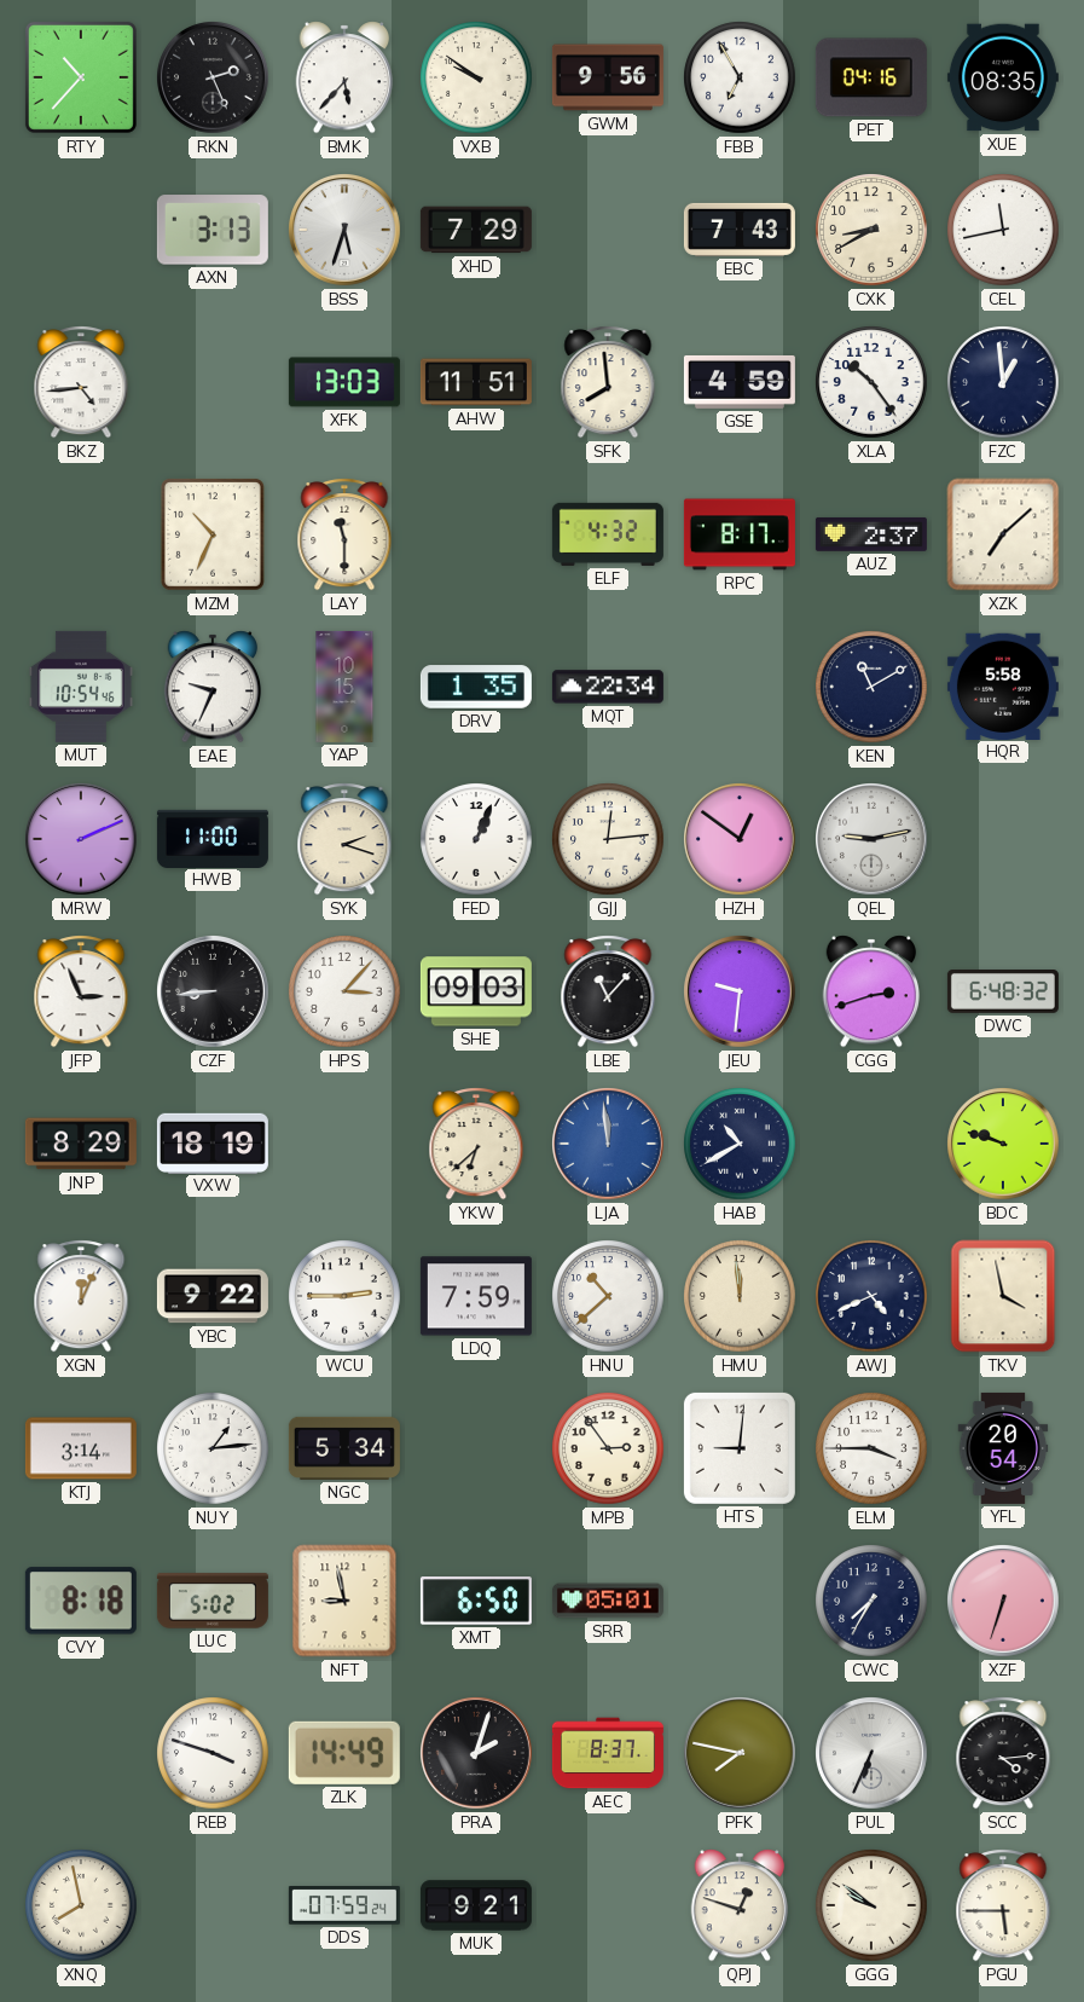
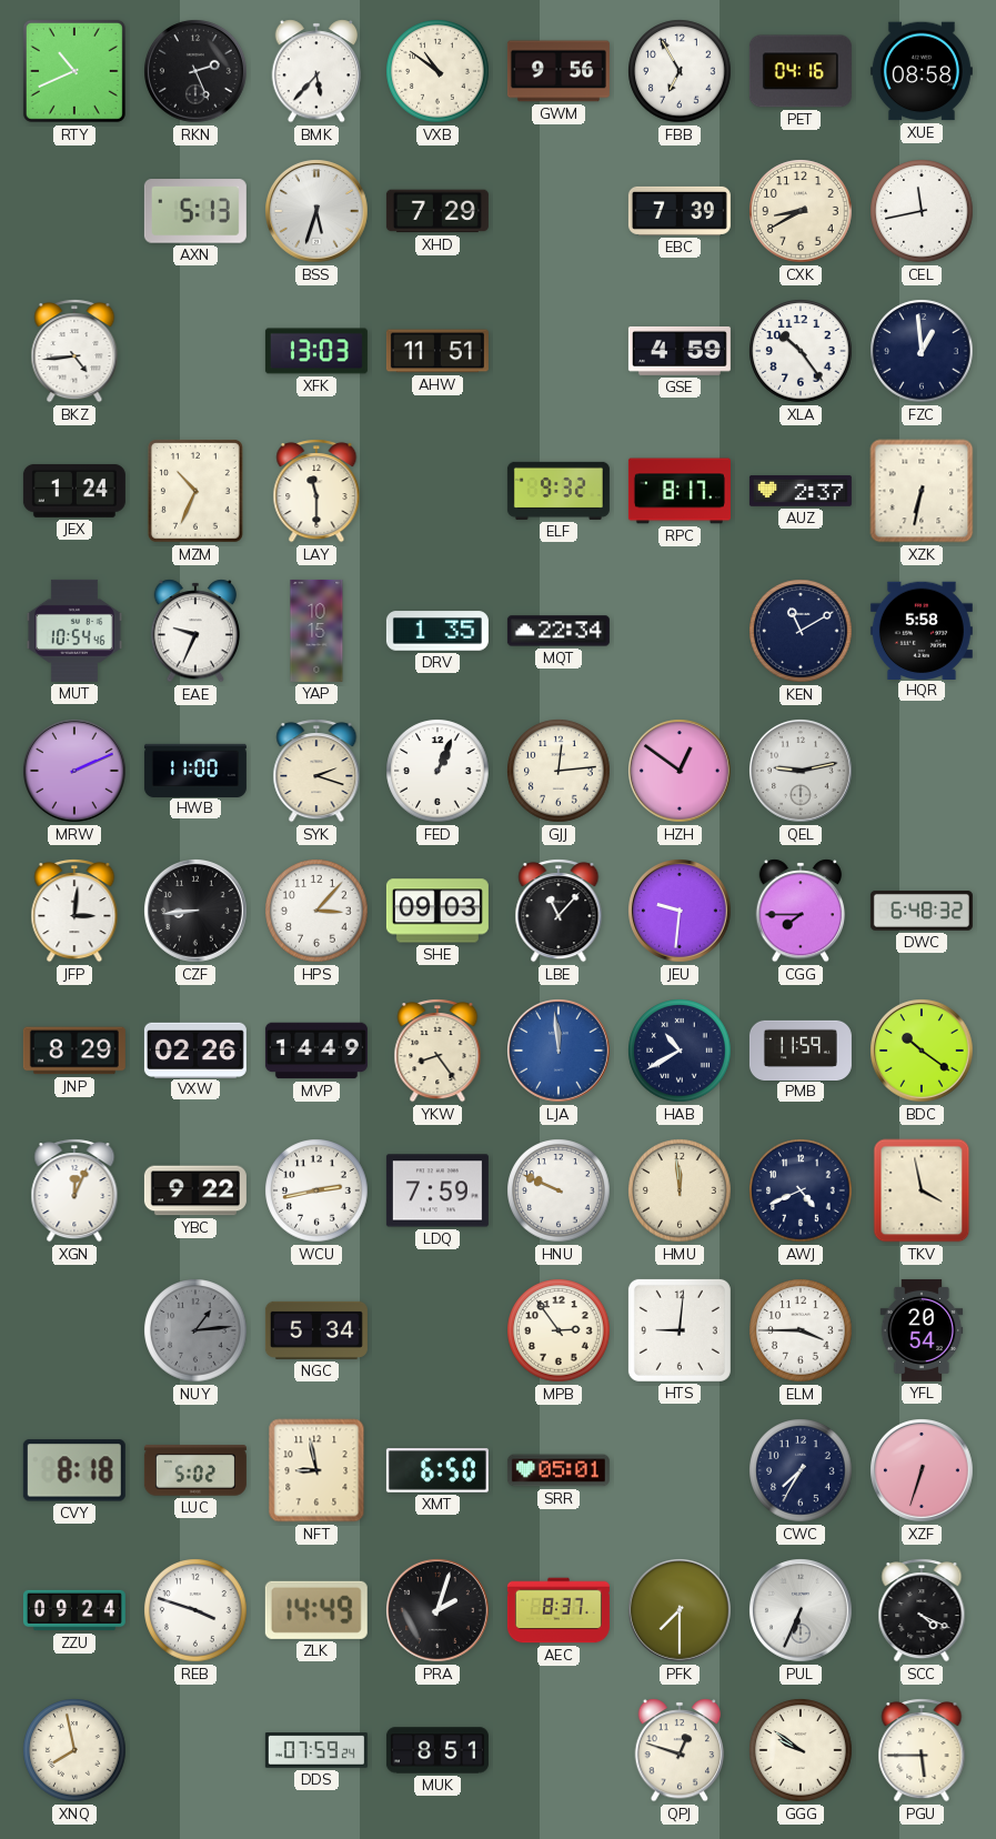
RTY: 10:37 -> 10:41 (74, 71)
VXB: 9:51 -> 10:51 (437, 71)
XUE: 08:35 -> 08:58 (922, 71)
AXN: 3:13 -> 5:13 (195, 211)
EBC: 7:43 -> 7:39 (680, 211)
SFK: 7:59 -> none (608, 382)
JEX: none -> 1:24 (74, 491)
ELF: 4:32 -> 9:32 (559, 491)
XZK: 7:08 -> 6:32 (922, 491)
JFP: 2:56 -> 3:01 (74, 911)
CGG: 2:42 -> 7:45 (801, 911)
VXW: 18:19 -> 02:26 (195, 1049)
MVP: none -> 14:49 (316, 1051)
YKW: 6:38 -> 8:24 (437, 1051)
PMB: none -> 11:59 (801, 1049)
BDC: 9:48 -> 10:21 (923, 1052)
WCU: 2:45 -> 2:43 (316, 1190)
HNU: 10:38 -> 9:49 (559, 1190)
KTJ: 3:14 -> none (81, 1448)
NUY dial: white -> grey (195, 1330)
ZZU: none -> 09:24 (74, 1610)
PFK: 7:47 -> 7:30 (681, 1611)
SCC: 4:14 -> 4:19 (922, 1610)
MUK: 9:21 -> 8:51 (437, 1750)
